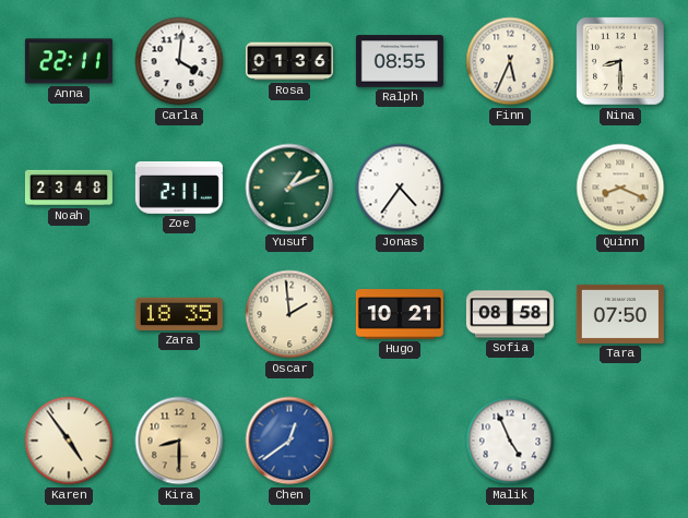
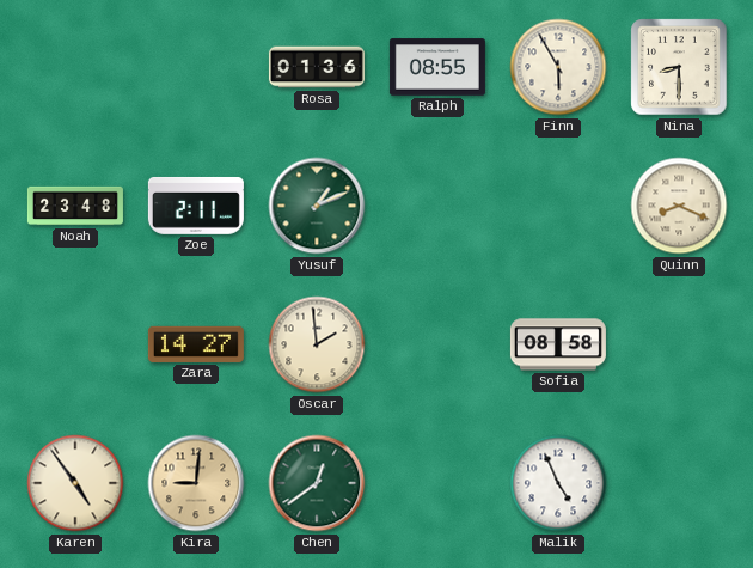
Anna: 22:11 -> none (69, 61)
Carla: 4:01 -> none (179, 61)
Finn: 5:34 -> 5:55 (558, 67)
Jonas: 4:36 -> none (400, 188)
Zara: 18:35 -> 14:27 (196, 344)
Hugo: 10:21 -> none (400, 314)
Tara: 07:50 -> none (620, 314)
Kira: 8:30 -> 9:01 (196, 483)
Chen dial: blue -> green (317, 483)
